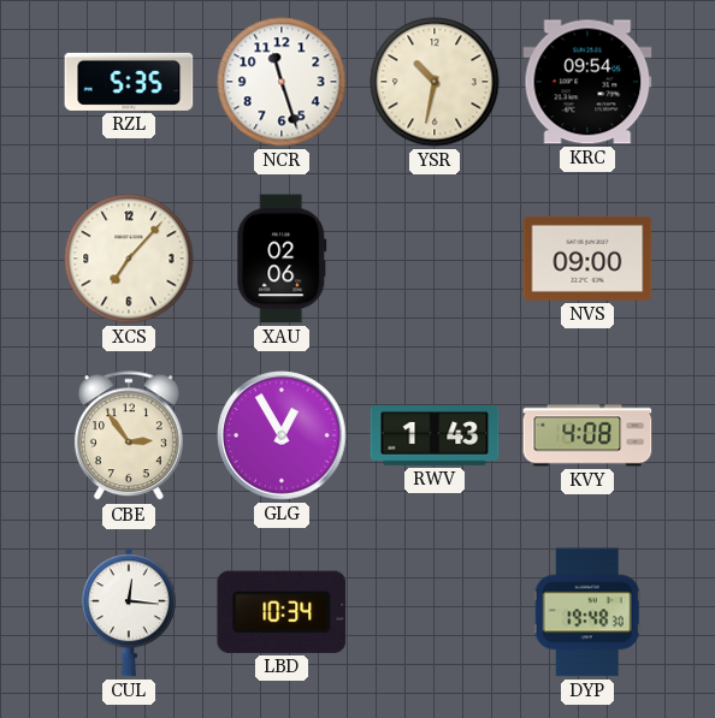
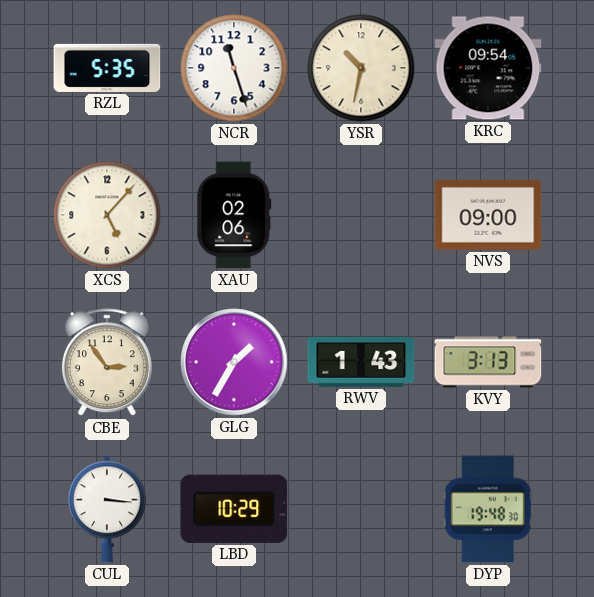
XCS: 7:07 -> 5:07 (107, 215)
GLG: 12:55 -> 1:35 (234, 362)
KVY: 4:08 -> 3:13 (488, 362)
CUL: 12:16 -> 3:16 (107, 509)
LBD: 10:34 -> 10:29 (234, 509)
